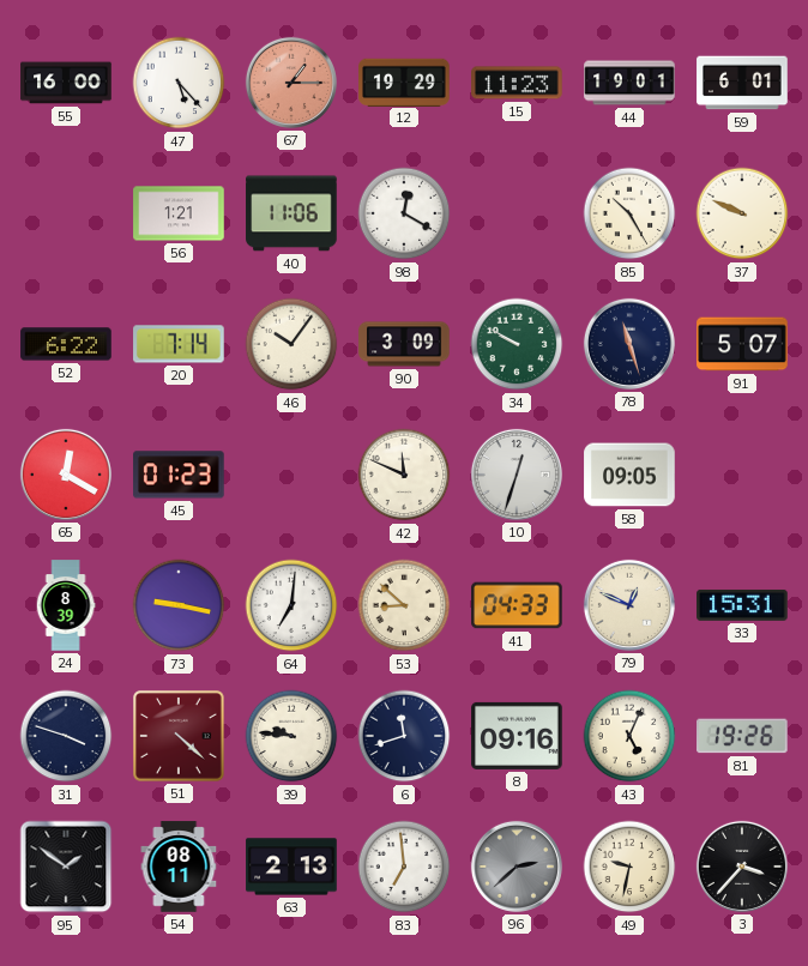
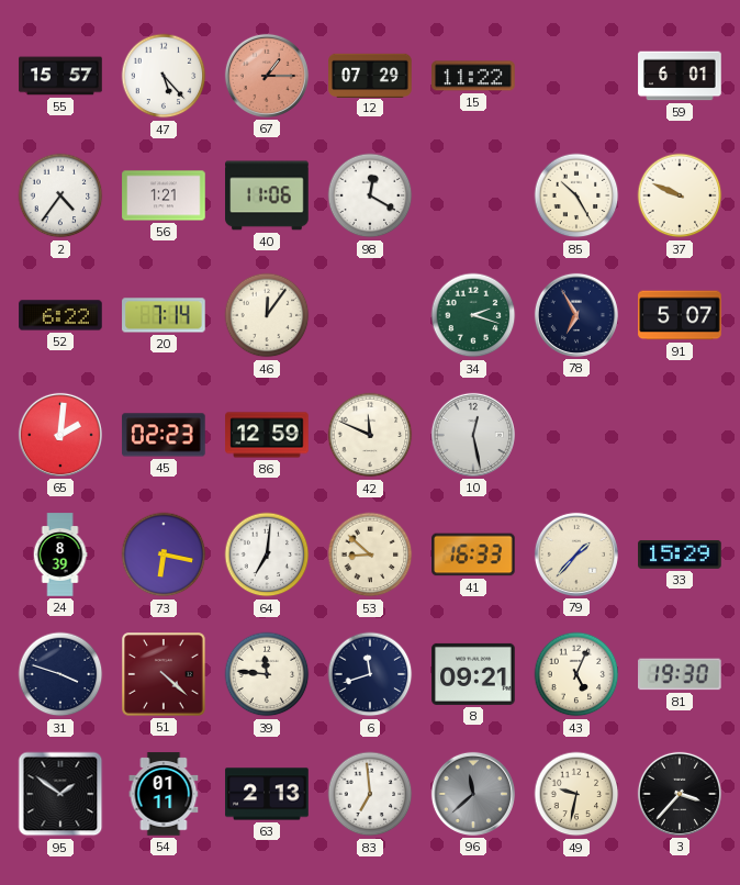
55: 16:00 -> 15:57 (60, 76)
12: 19:29 -> 07:29 (370, 75)
15: 11:23 -> 11:22 (473, 76)
44: 19:01 -> none (629, 83)
2: none -> 4:36 (60, 195)
46: 10:06 -> 12:06 (267, 315)
90: 3:09 -> none (404, 344)
34: 9:50 -> 2:18 (473, 315)
78: 11:27 -> 6:55 (576, 315)
65: 12:20 -> 2:01 (60, 435)
45: 01:23 -> 02:23 (164, 435)
86: none -> 12:59 (267, 435)
10: 12:33 -> 12:28 (473, 435)
58: 09:05 -> none (629, 475)
73: 9:17 -> 6:17 (164, 554)
41: 04:33 -> 16:33 (473, 554)
79: 12:49 -> 1:37 (576, 554)
33: 15:31 -> 15:29 (680, 554)
39: 9:46 -> 11:46 (267, 674)
8: 09:16 -> 09:21 (473, 674)
81: 19:26 -> 19:30 (681, 674)
54: 08:11 -> 01:11 (164, 794)
96: 2:38 -> 11:38 (473, 794)
